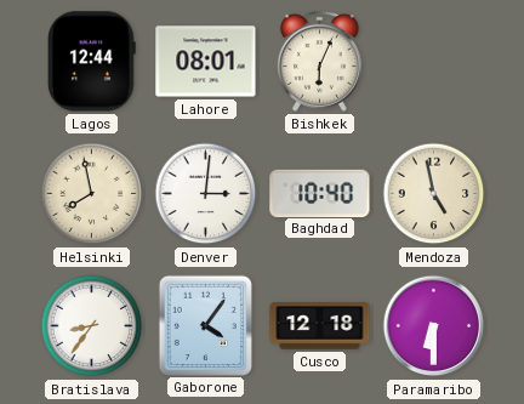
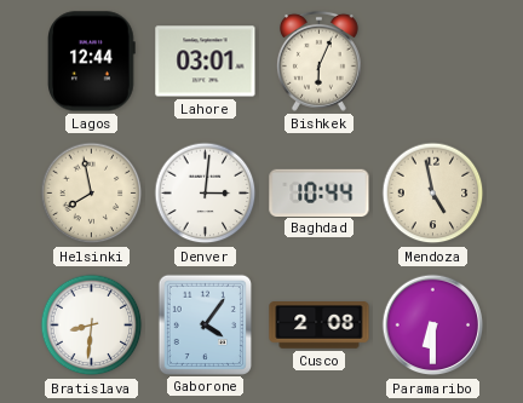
Lahore: 08:01 -> 03:01 (206, 62)
Baghdad: 10:40 -> 10:44 (320, 192)
Bratislava: 8:36 -> 8:31 (92, 326)
Cusco: 12:18 -> 2:08 (320, 326)
